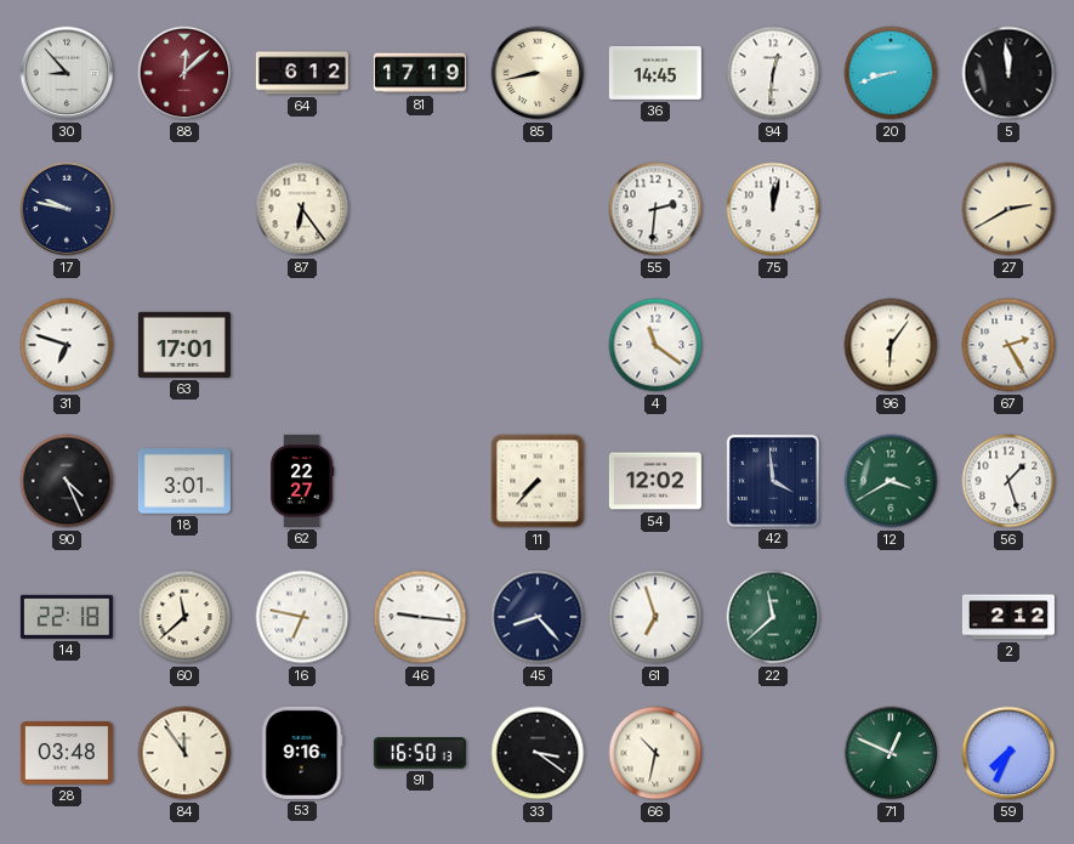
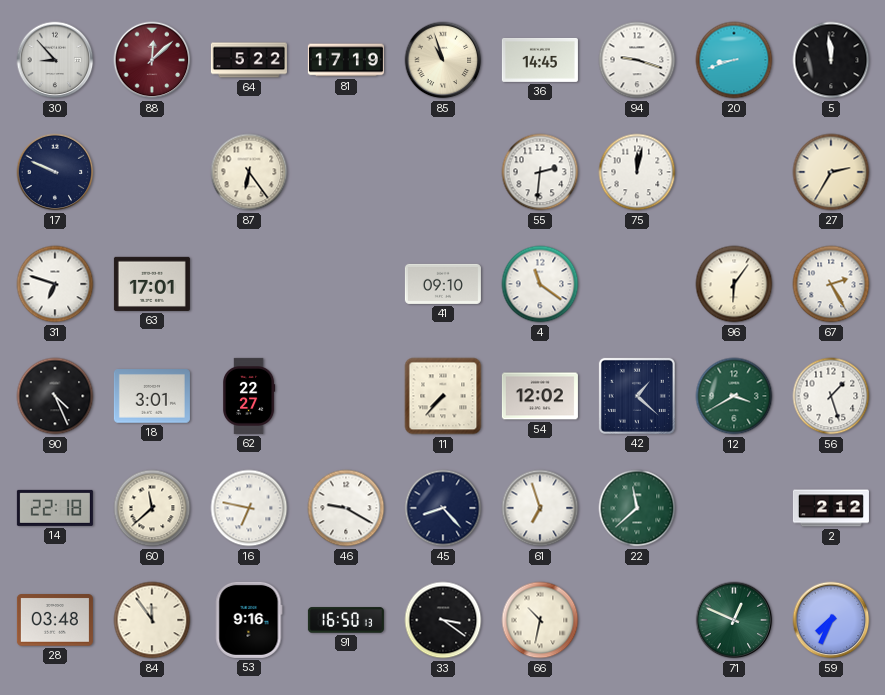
64: 6:12 -> 5:22 (249, 60)
85: 8:43 -> 10:57 (443, 60)
94: 12:31 -> 9:18 (637, 60)
17: 9:47 -> 9:49 (55, 172)
27: 2:40 -> 2:35 (831, 172)
41: none -> 09:10 (443, 284)
42: 3:59 -> 1:22 (637, 396)
46: 9:16 -> 9:20 (346, 508)
